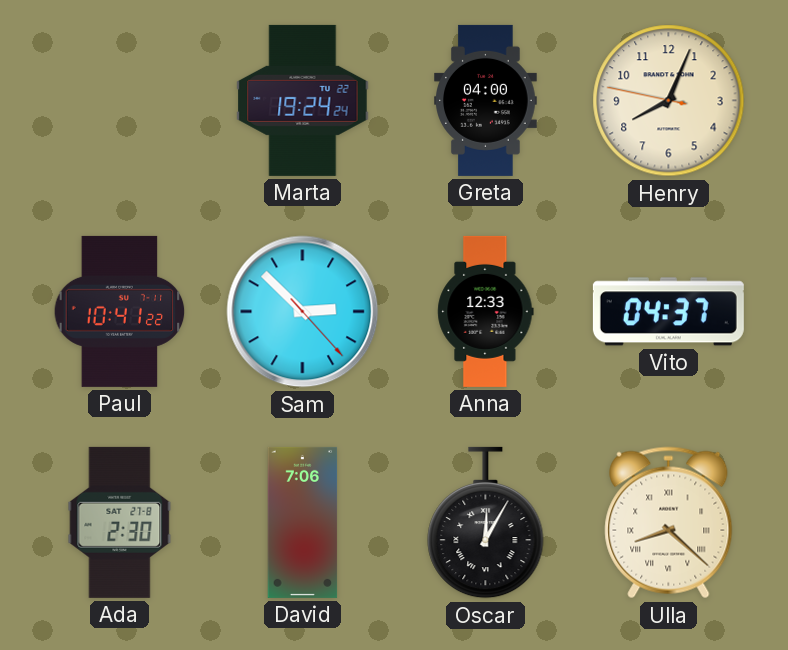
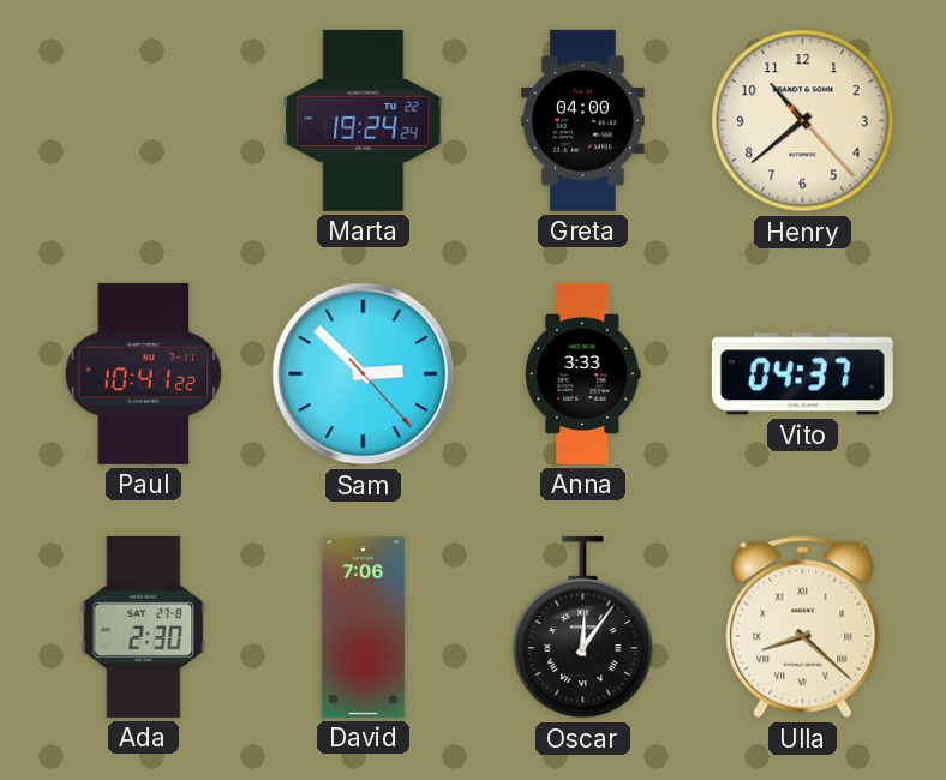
Henry: 8:03 -> 10:38 (803, 121)
Anna: 12:33 -> 3:33 (583, 373)
Oscar: 12:05 -> 12:06 (583, 628)
